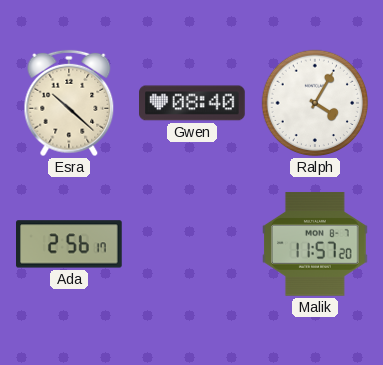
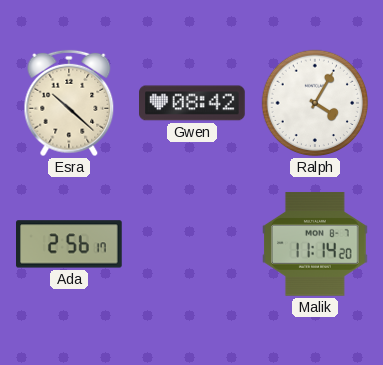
Gwen: 08:40 -> 08:42 (193, 103)
Malik: 11:57 -> 11:14 (316, 244)
